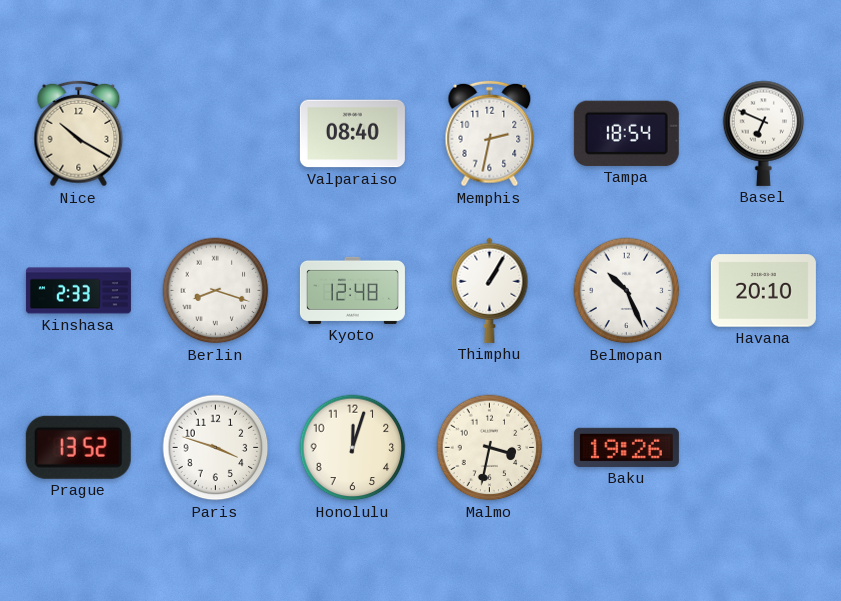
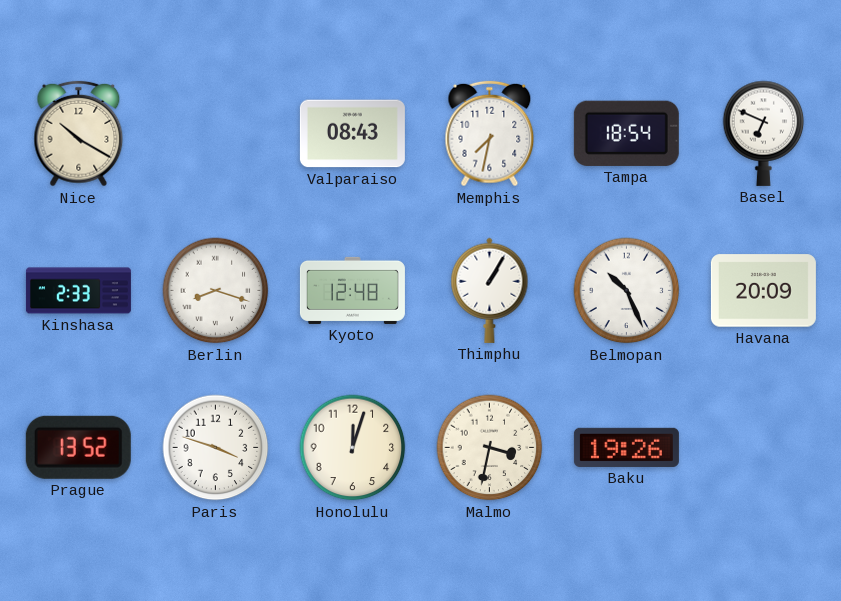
Valparaiso: 08:40 -> 08:43 (352, 134)
Memphis: 2:32 -> 7:32 (490, 134)
Havana: 20:10 -> 20:09 (763, 291)
